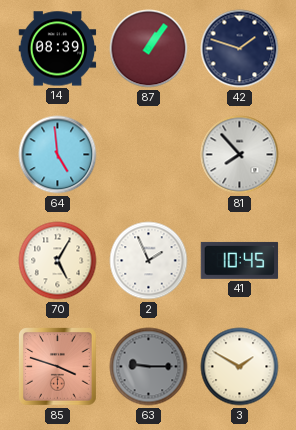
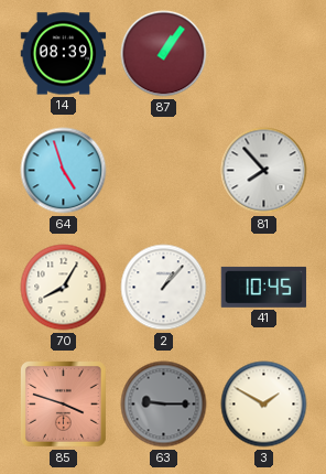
42: 1:48 -> none (240, 49)
64: 4:59 -> 4:57 (64, 171)
70: 5:05 -> 8:05 (64, 288)
2: 1:56 -> 1:07 (164, 288)
